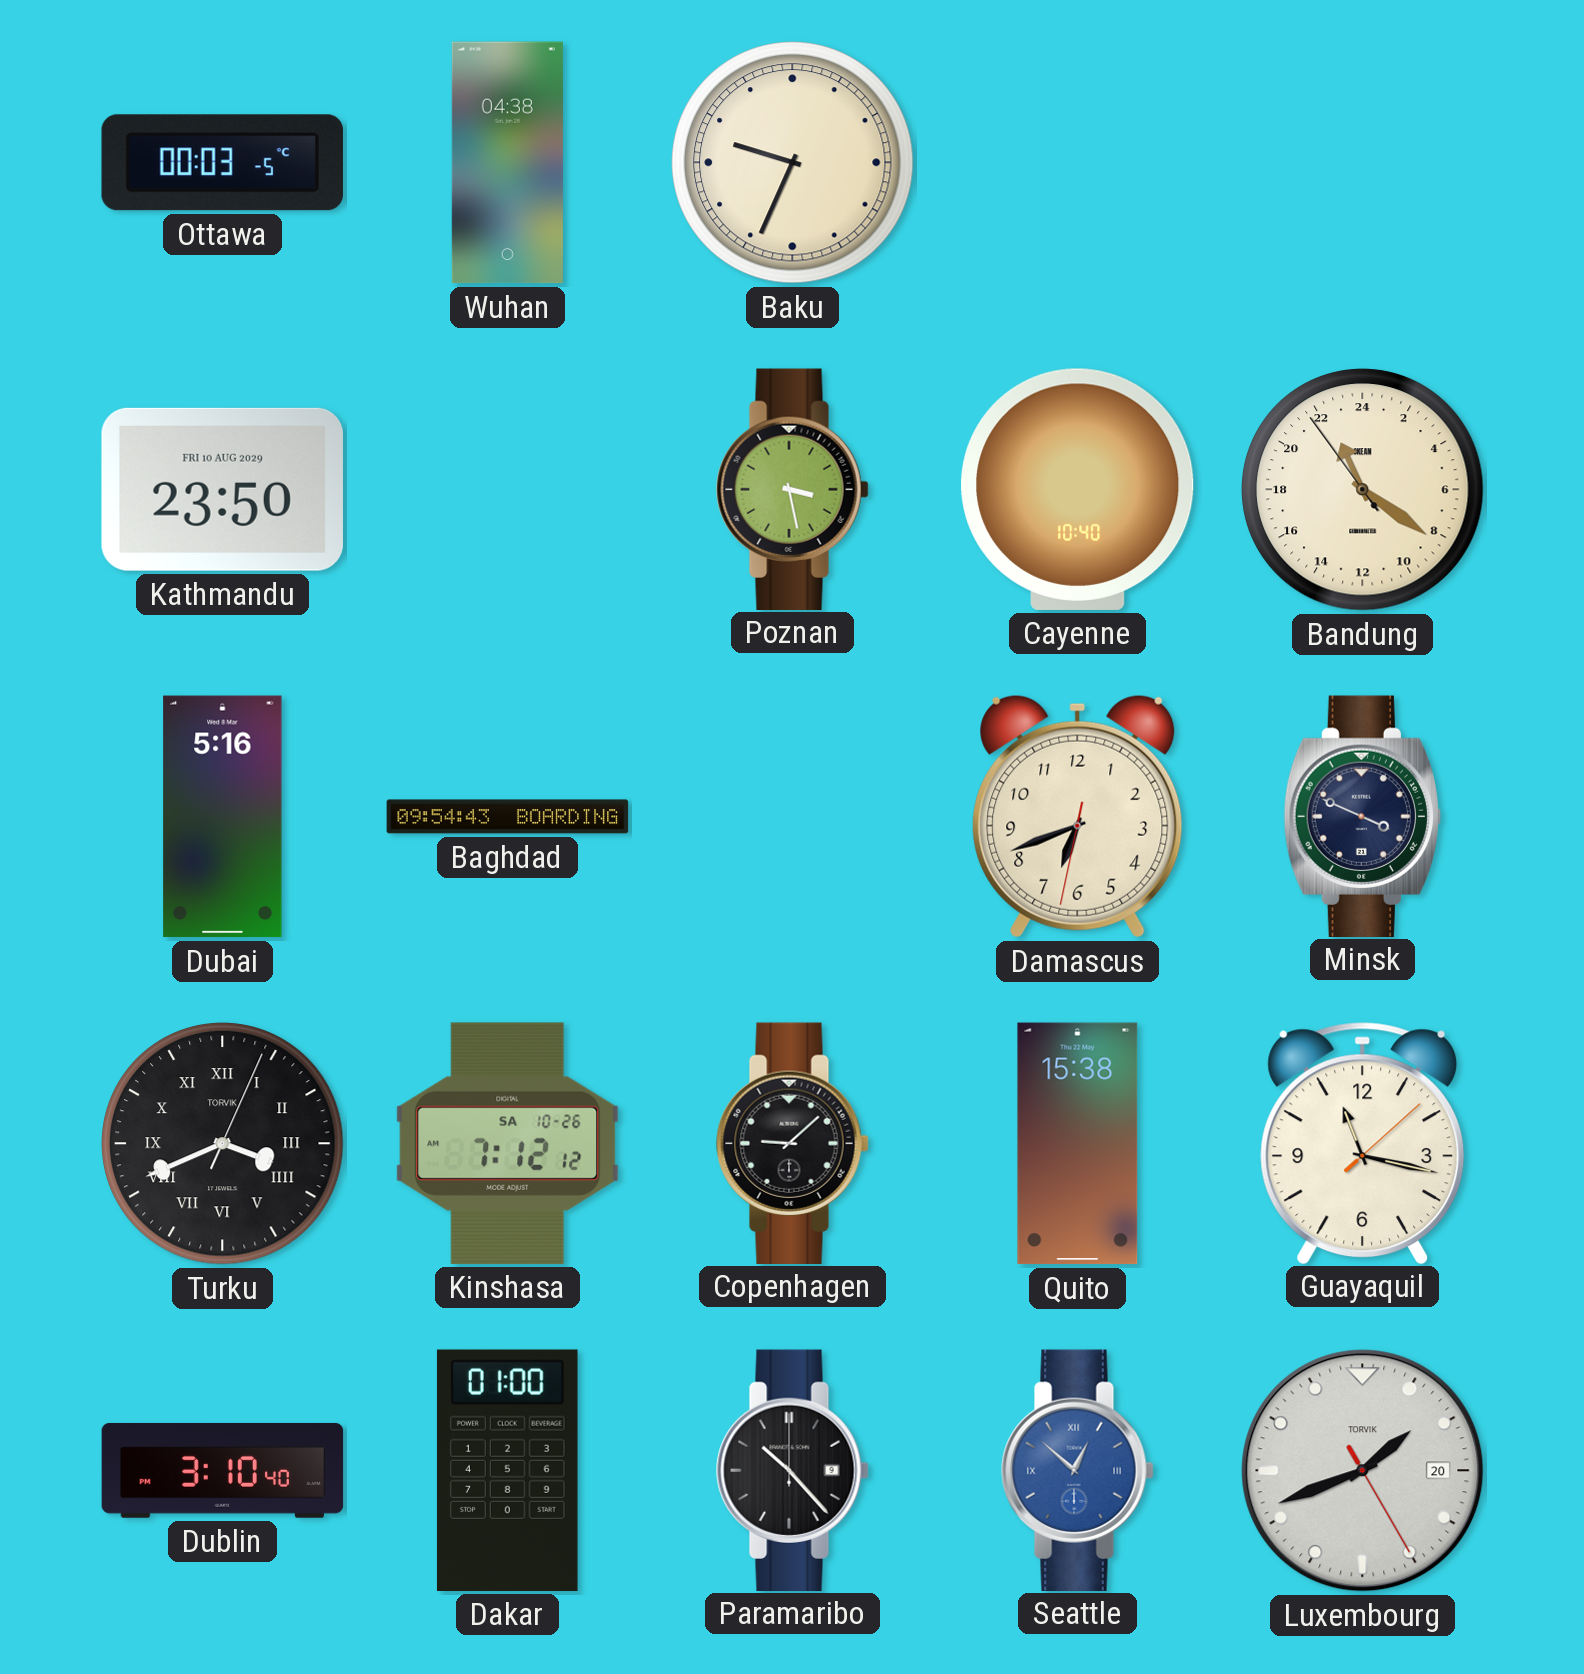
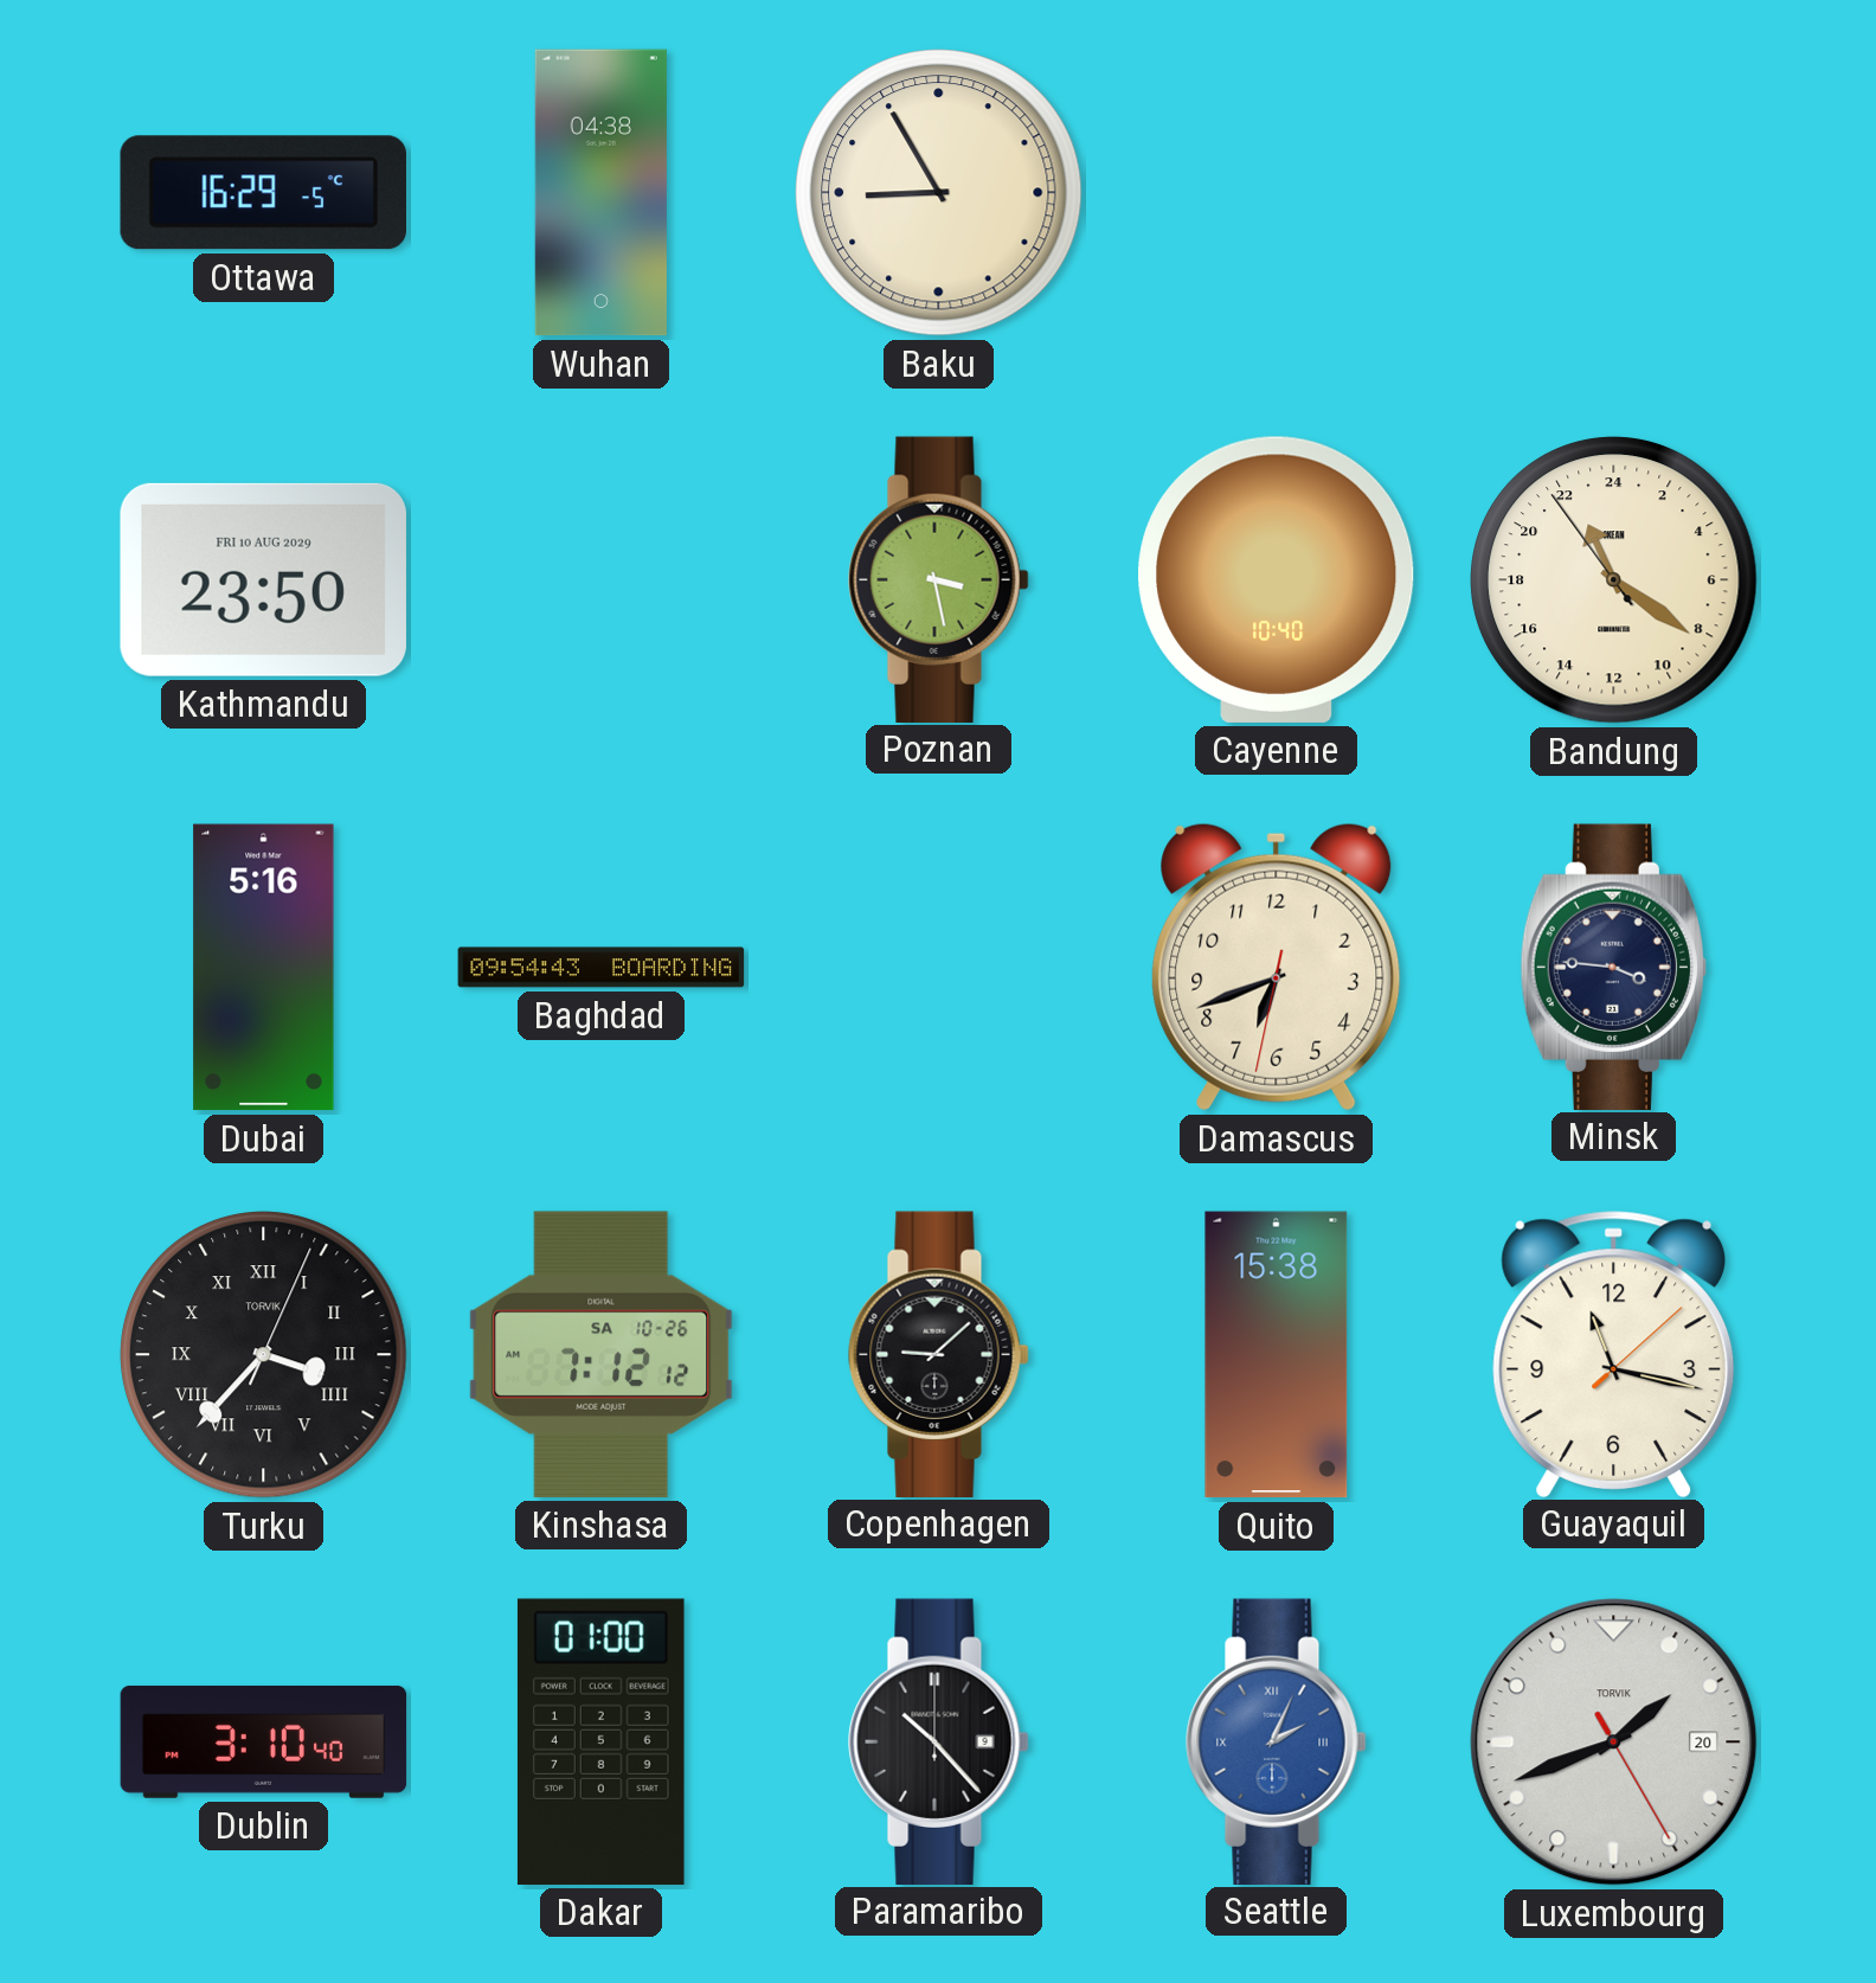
Ottawa: 00:03 -> 16:29 (263, 193)
Baku: 9:34 -> 8:55 (939, 193)
Minsk: 3:49 -> 3:46 (1613, 967)
Turku: 3:41 -> 3:37 (264, 1355)
Seattle: 12:52 -> 2:04 (1277, 1741)
